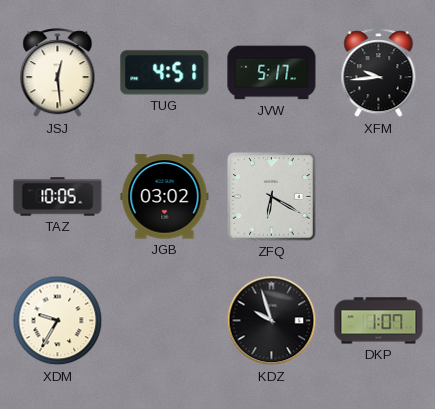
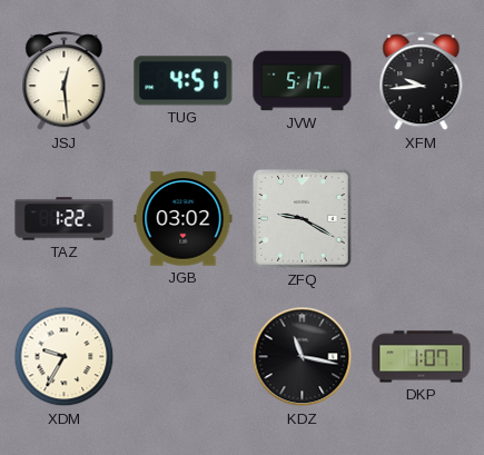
TAZ: 10:05 -> 1:22 (65, 219)
ZFQ: 6:20 -> 9:20 (303, 219)
KDZ: 9:57 -> 11:17 (303, 357)
